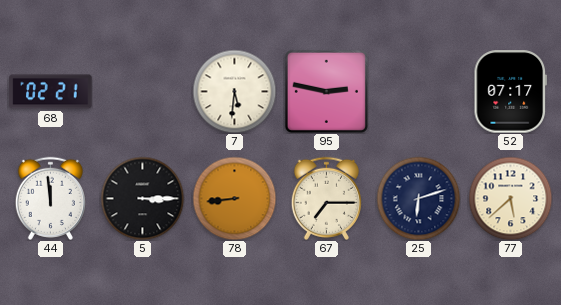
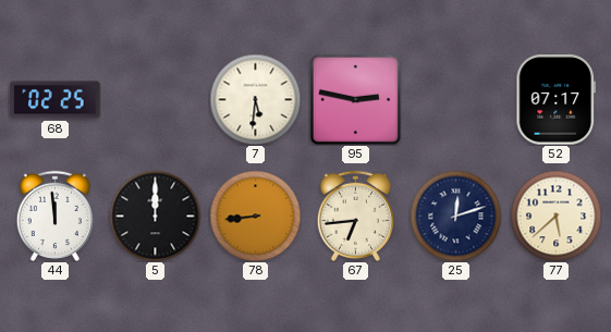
68: 02:21 -> 02:25 (56, 100)
5: 3:15 -> 12:00 (155, 216)
67: 7:15 -> 6:44 (355, 216)
25: 6:12 -> 12:12 (455, 216)
